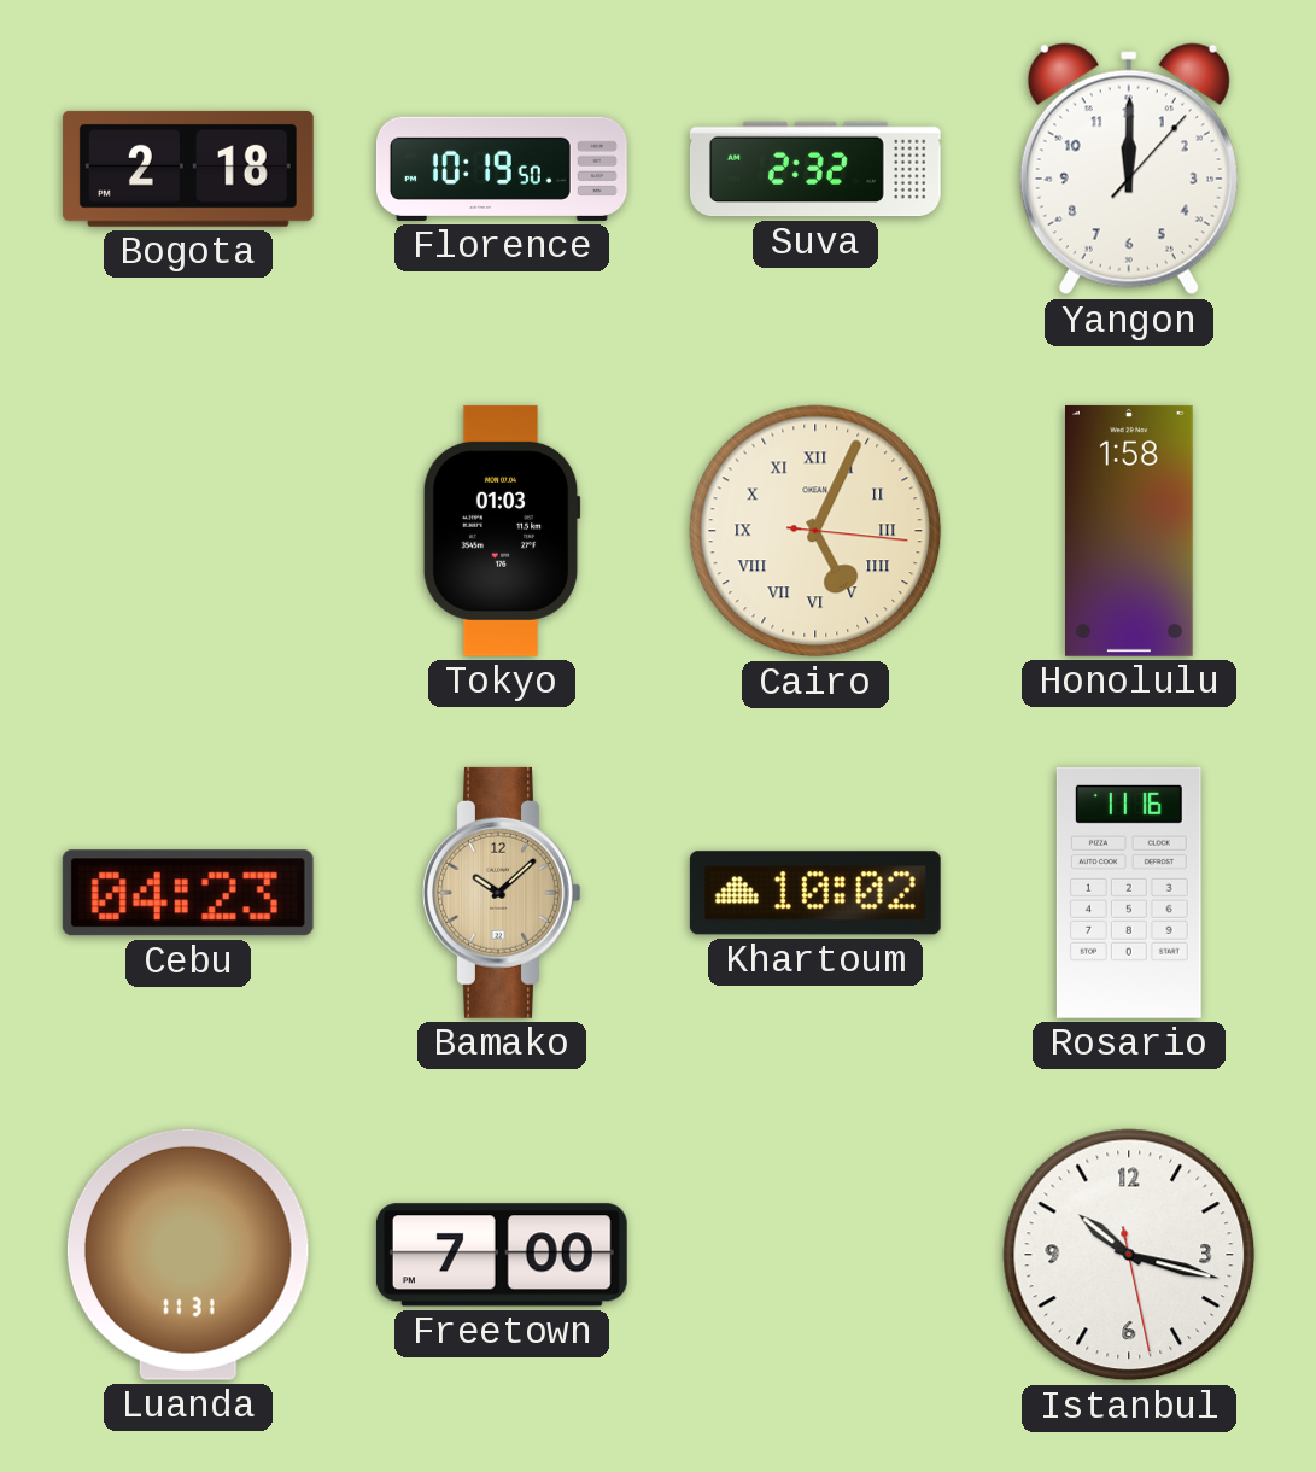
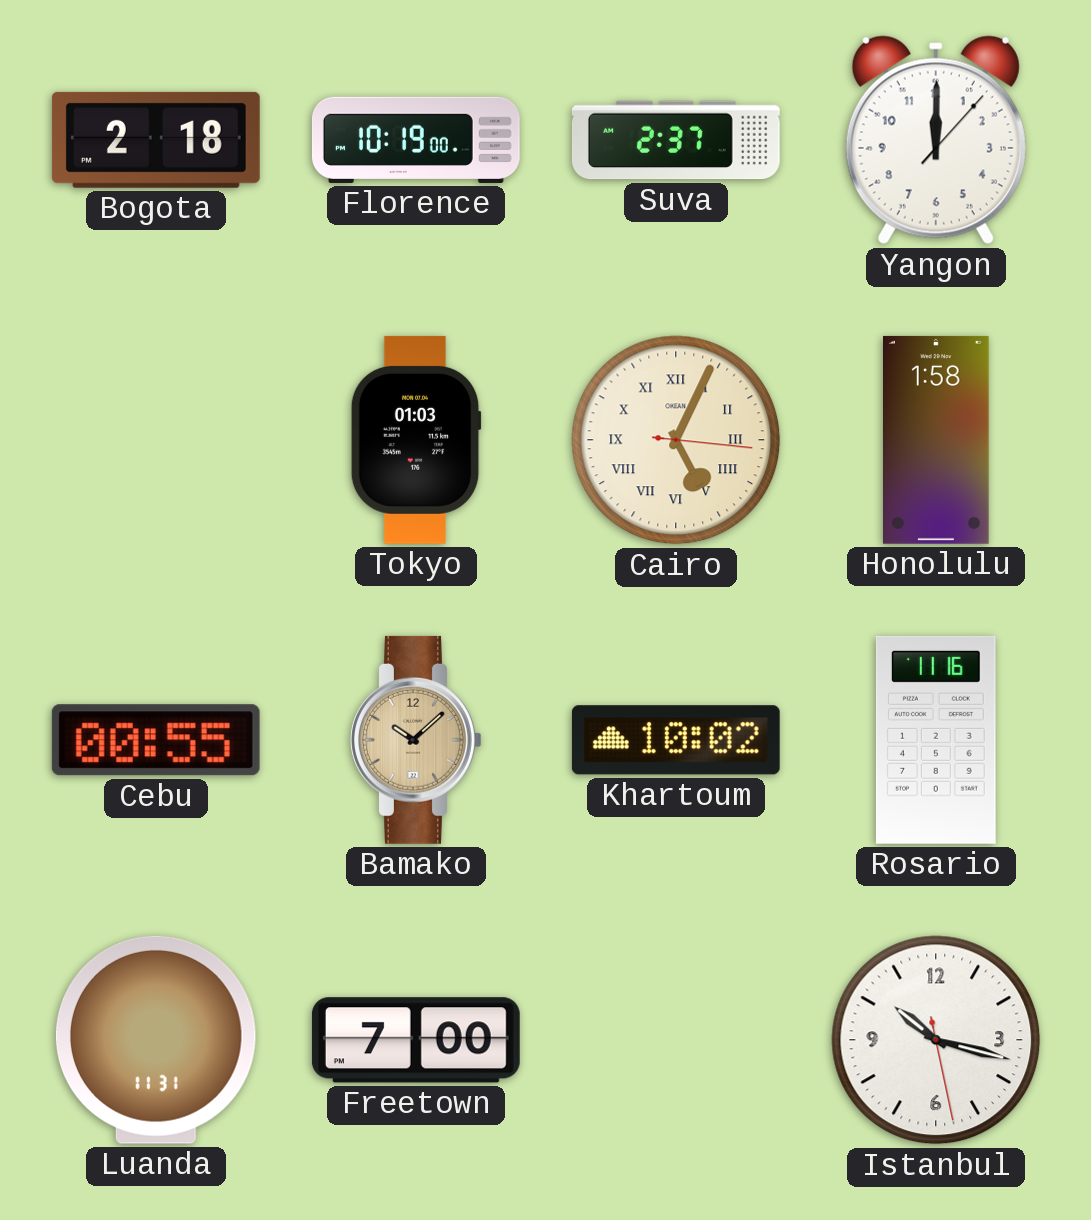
Florence: 10:19:50 -> 10:19:00 (416, 140)
Suva: 2:32 -> 2:37 (676, 140)
Cebu: 04:23 -> 00:55 (156, 740)
